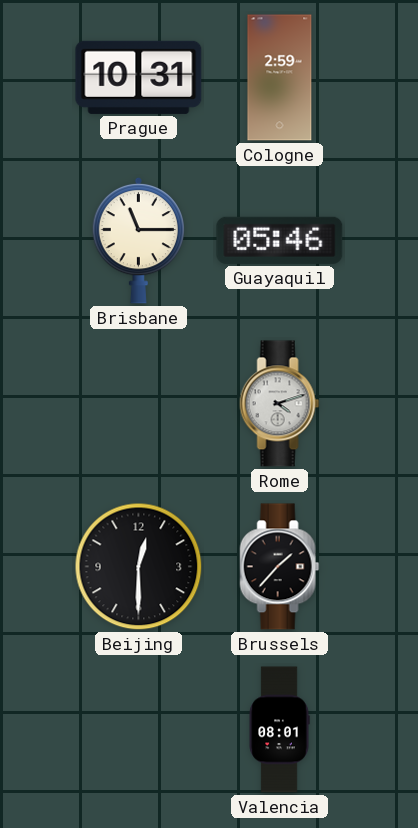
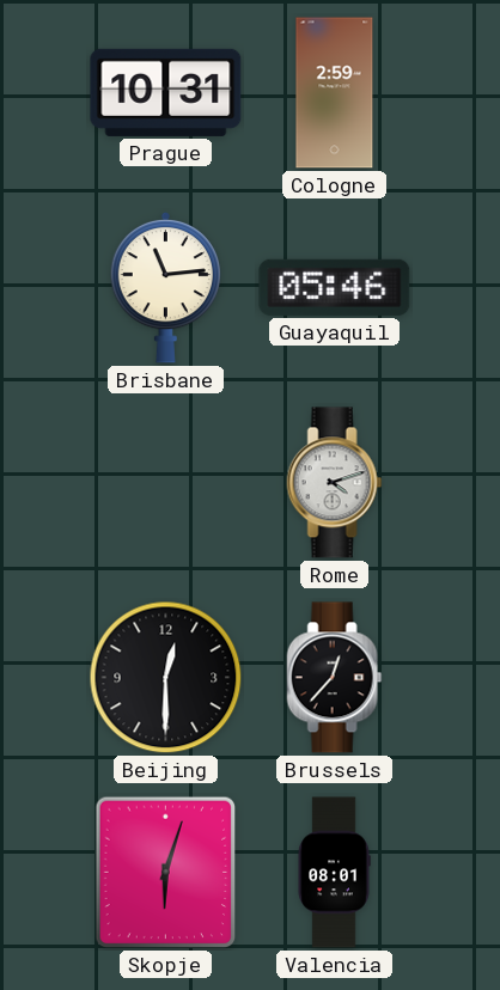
Brisbane: 11:15 -> 11:14 (165, 287)
Brussels: 1:37 -> 12:37 (335, 678)
Skopje: none -> 6:03 (166, 873)
